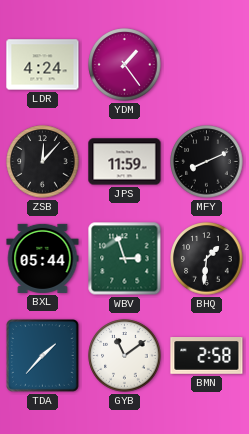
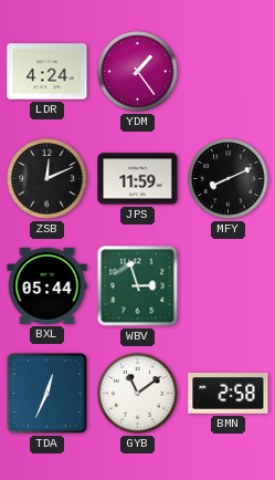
ZSB: 12:07 -> 12:11 (47, 179)
BHQ: 1:31 -> none (207, 259)
TDA: 1:37 -> 12:34 (46, 393)
